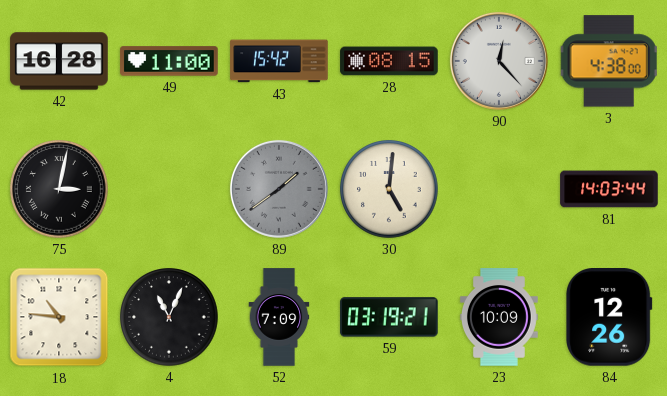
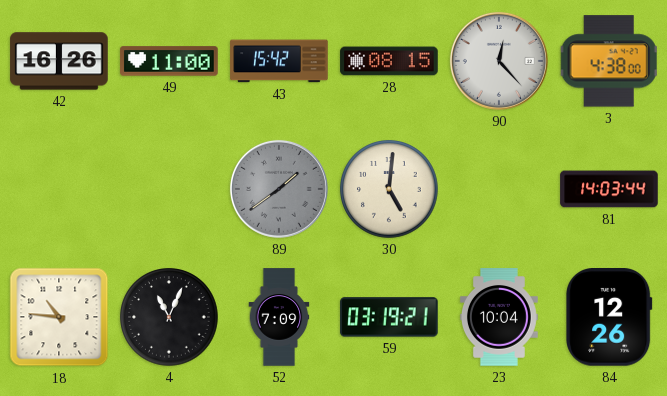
42: 16:28 -> 16:26 (59, 61)
75: 3:02 -> none (59, 189)
23: 10:09 -> 10:04 (499, 317)
